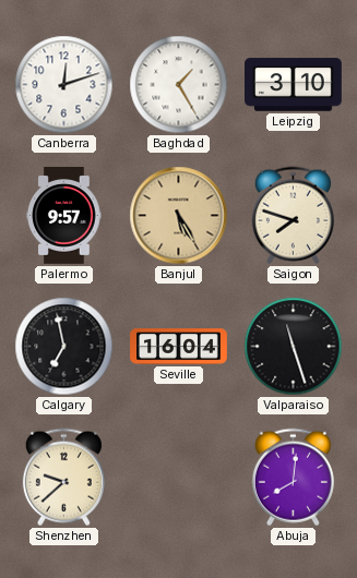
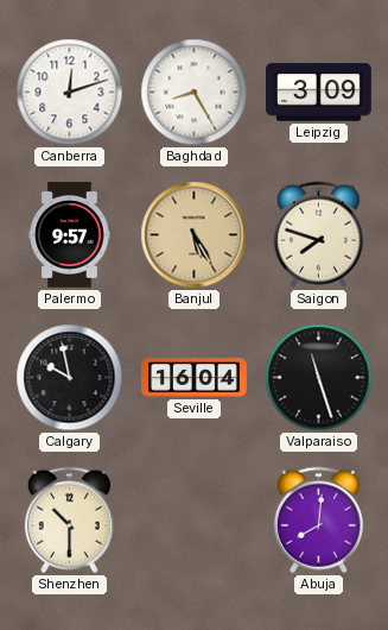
Baghdad: 1:25 -> 8:25 (195, 93)
Leipzig: 3:10 -> 3:09 (319, 93)
Calgary: 6:58 -> 9:58 (70, 378)
Shenzhen: 9:38 -> 10:30 (69, 521)
